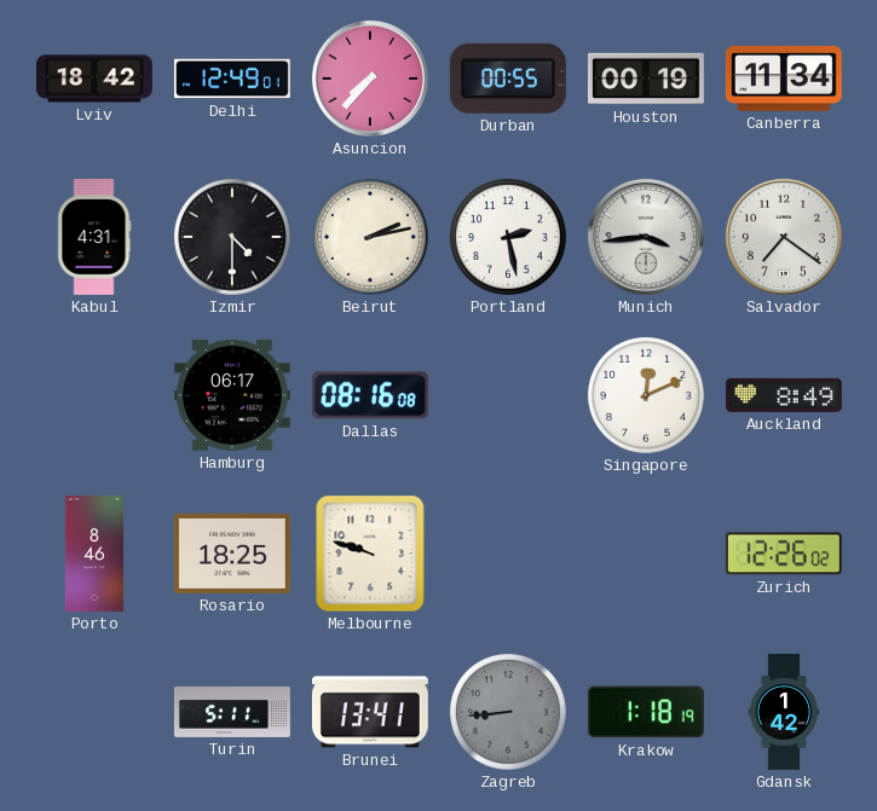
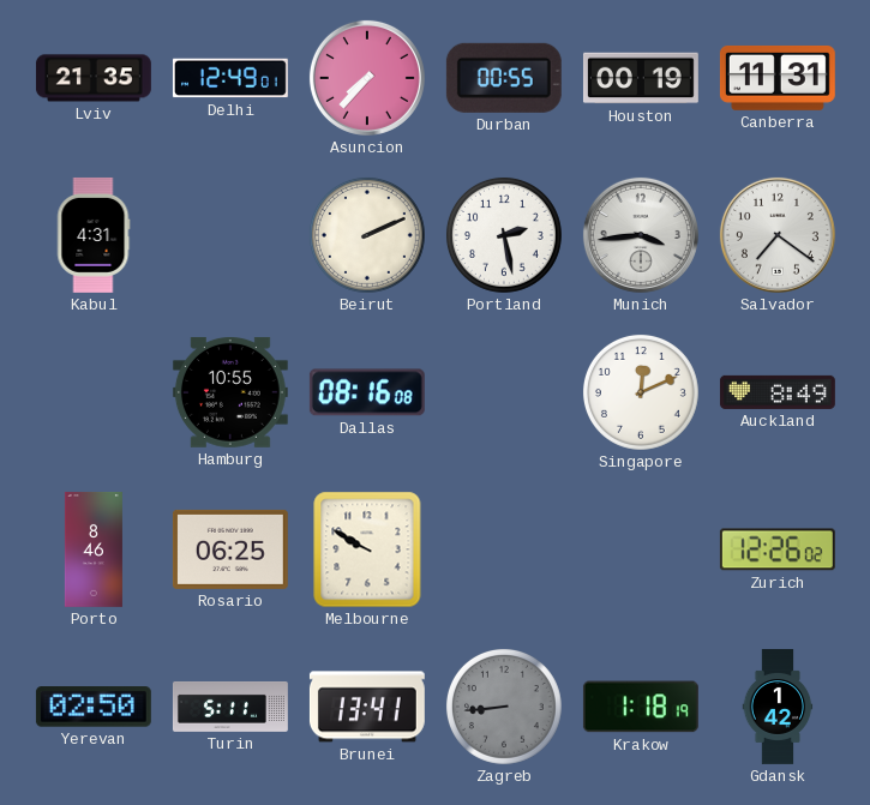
Lviv: 18:42 -> 21:35 (94, 78)
Canberra: 11:34 -> 11:31 (778, 78)
Izmir: 4:30 -> none (232, 237)
Beirut: 2:13 -> 2:11 (367, 235)
Hamburg: 06:17 -> 10:55 (230, 392)
Rosario: 18:25 -> 06:25 (230, 549)
Melbourne: 9:48 -> 9:50 (367, 549)
Yerevan: none -> 02:50 (94, 707)
